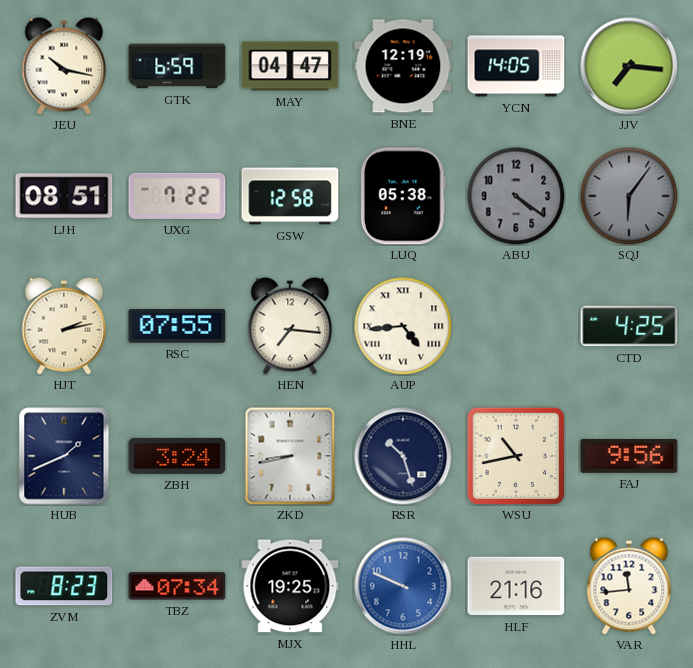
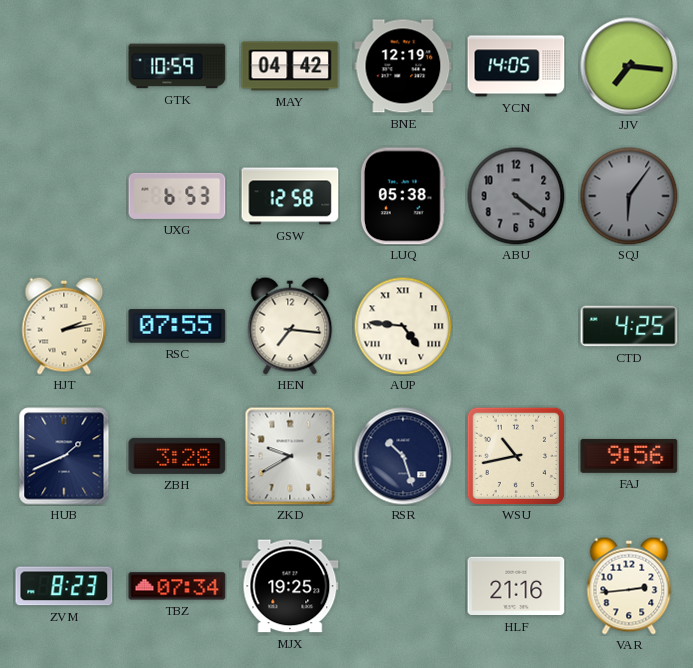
JEU: 10:17 -> none (64, 66)
GTK: 6:59 -> 10:59 (177, 66)
MAY: 04:47 -> 04:42 (290, 66)
LJH: 08:51 -> none (64, 196)
UXG: 7:22 -> 6:53 (177, 196)
AUP: 4:44 -> 4:46 (403, 326)
ZBH: 3:24 -> 3:28 (177, 456)
ZKD: 8:43 -> 9:40 (290, 456)
HHL: 9:49 -> none (403, 586)
VAR: 11:44 -> 2:44 (629, 586)
